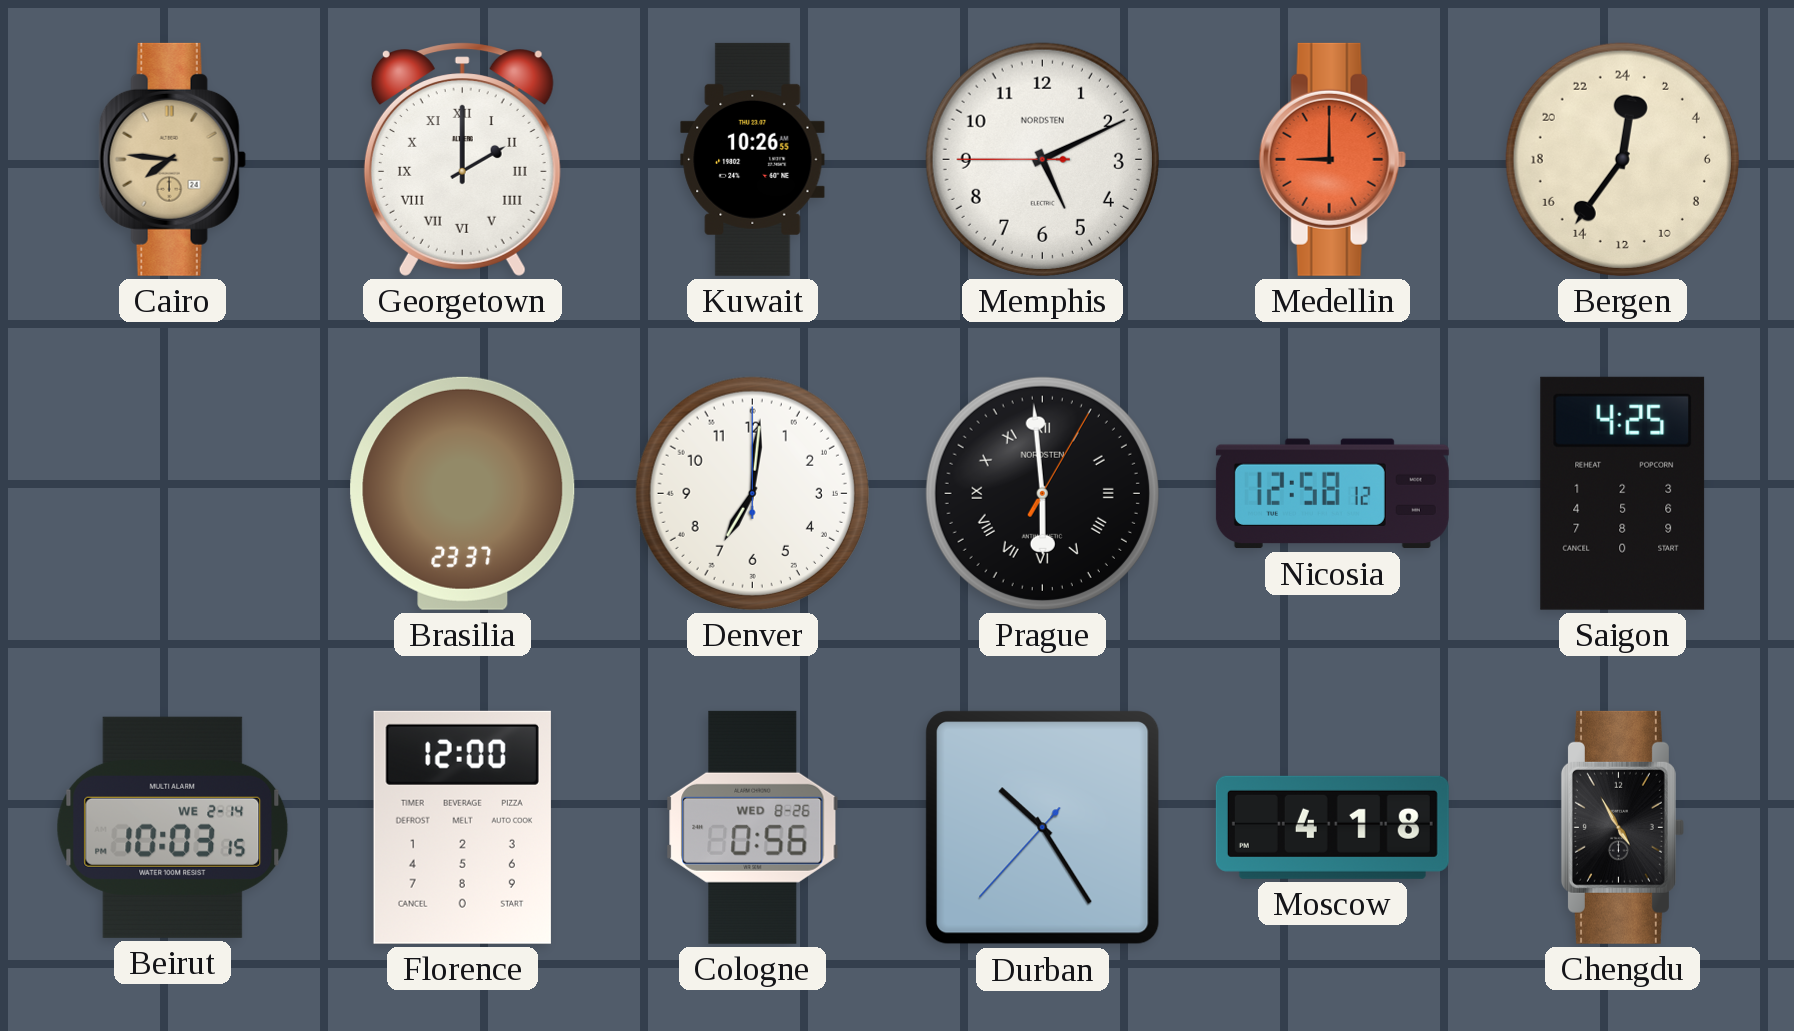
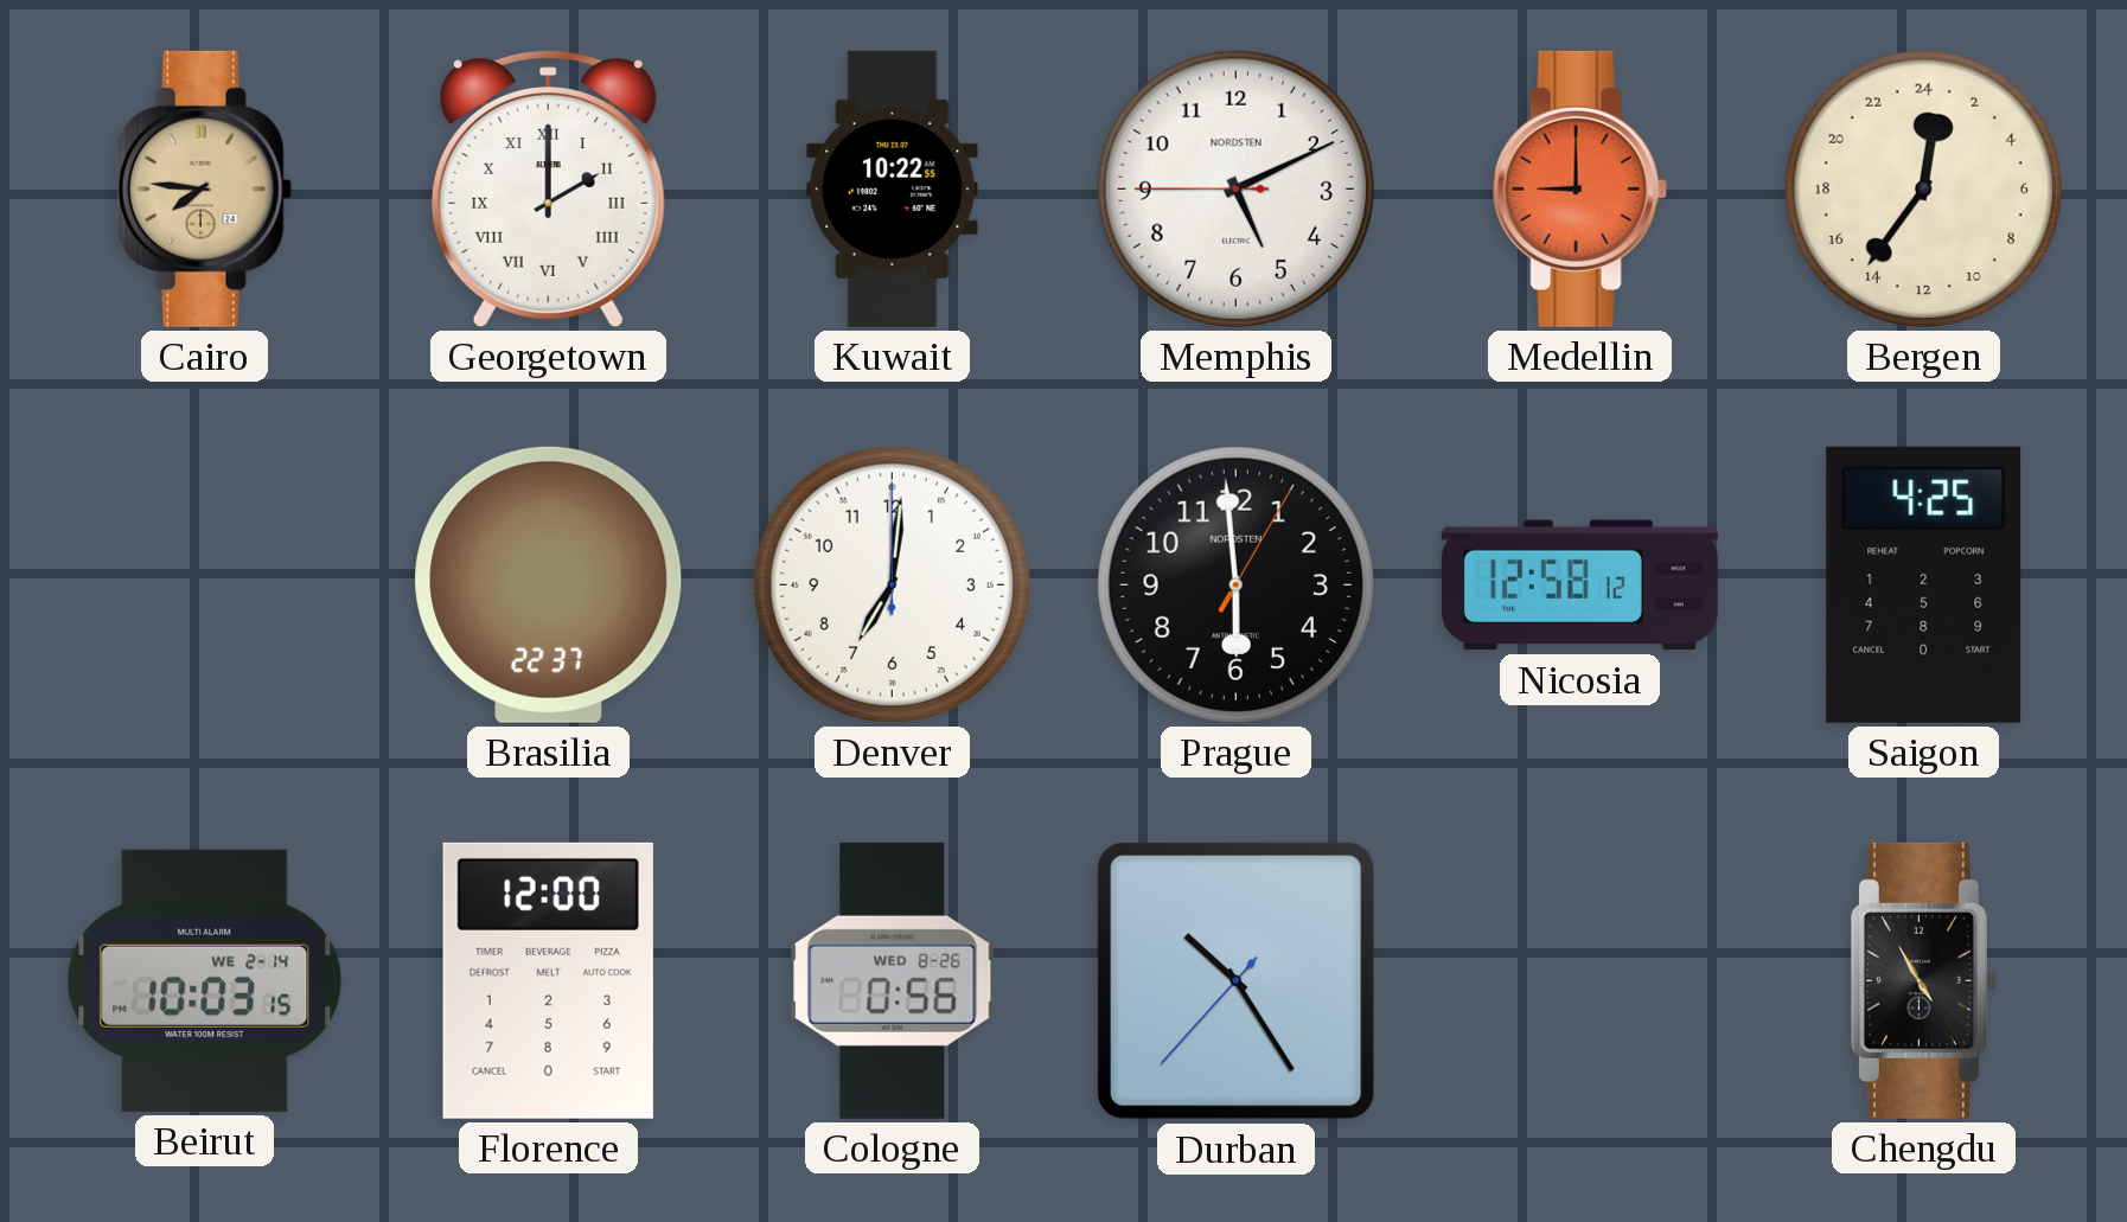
Kuwait: 10:26 -> 10:22 (893, 188)
Brasilia: 23:37 -> 22:37 (549, 584)
Prague numerals: Roman -> Arabic (1235, 584)
Moscow: 4:18 -> none (1332, 827)
